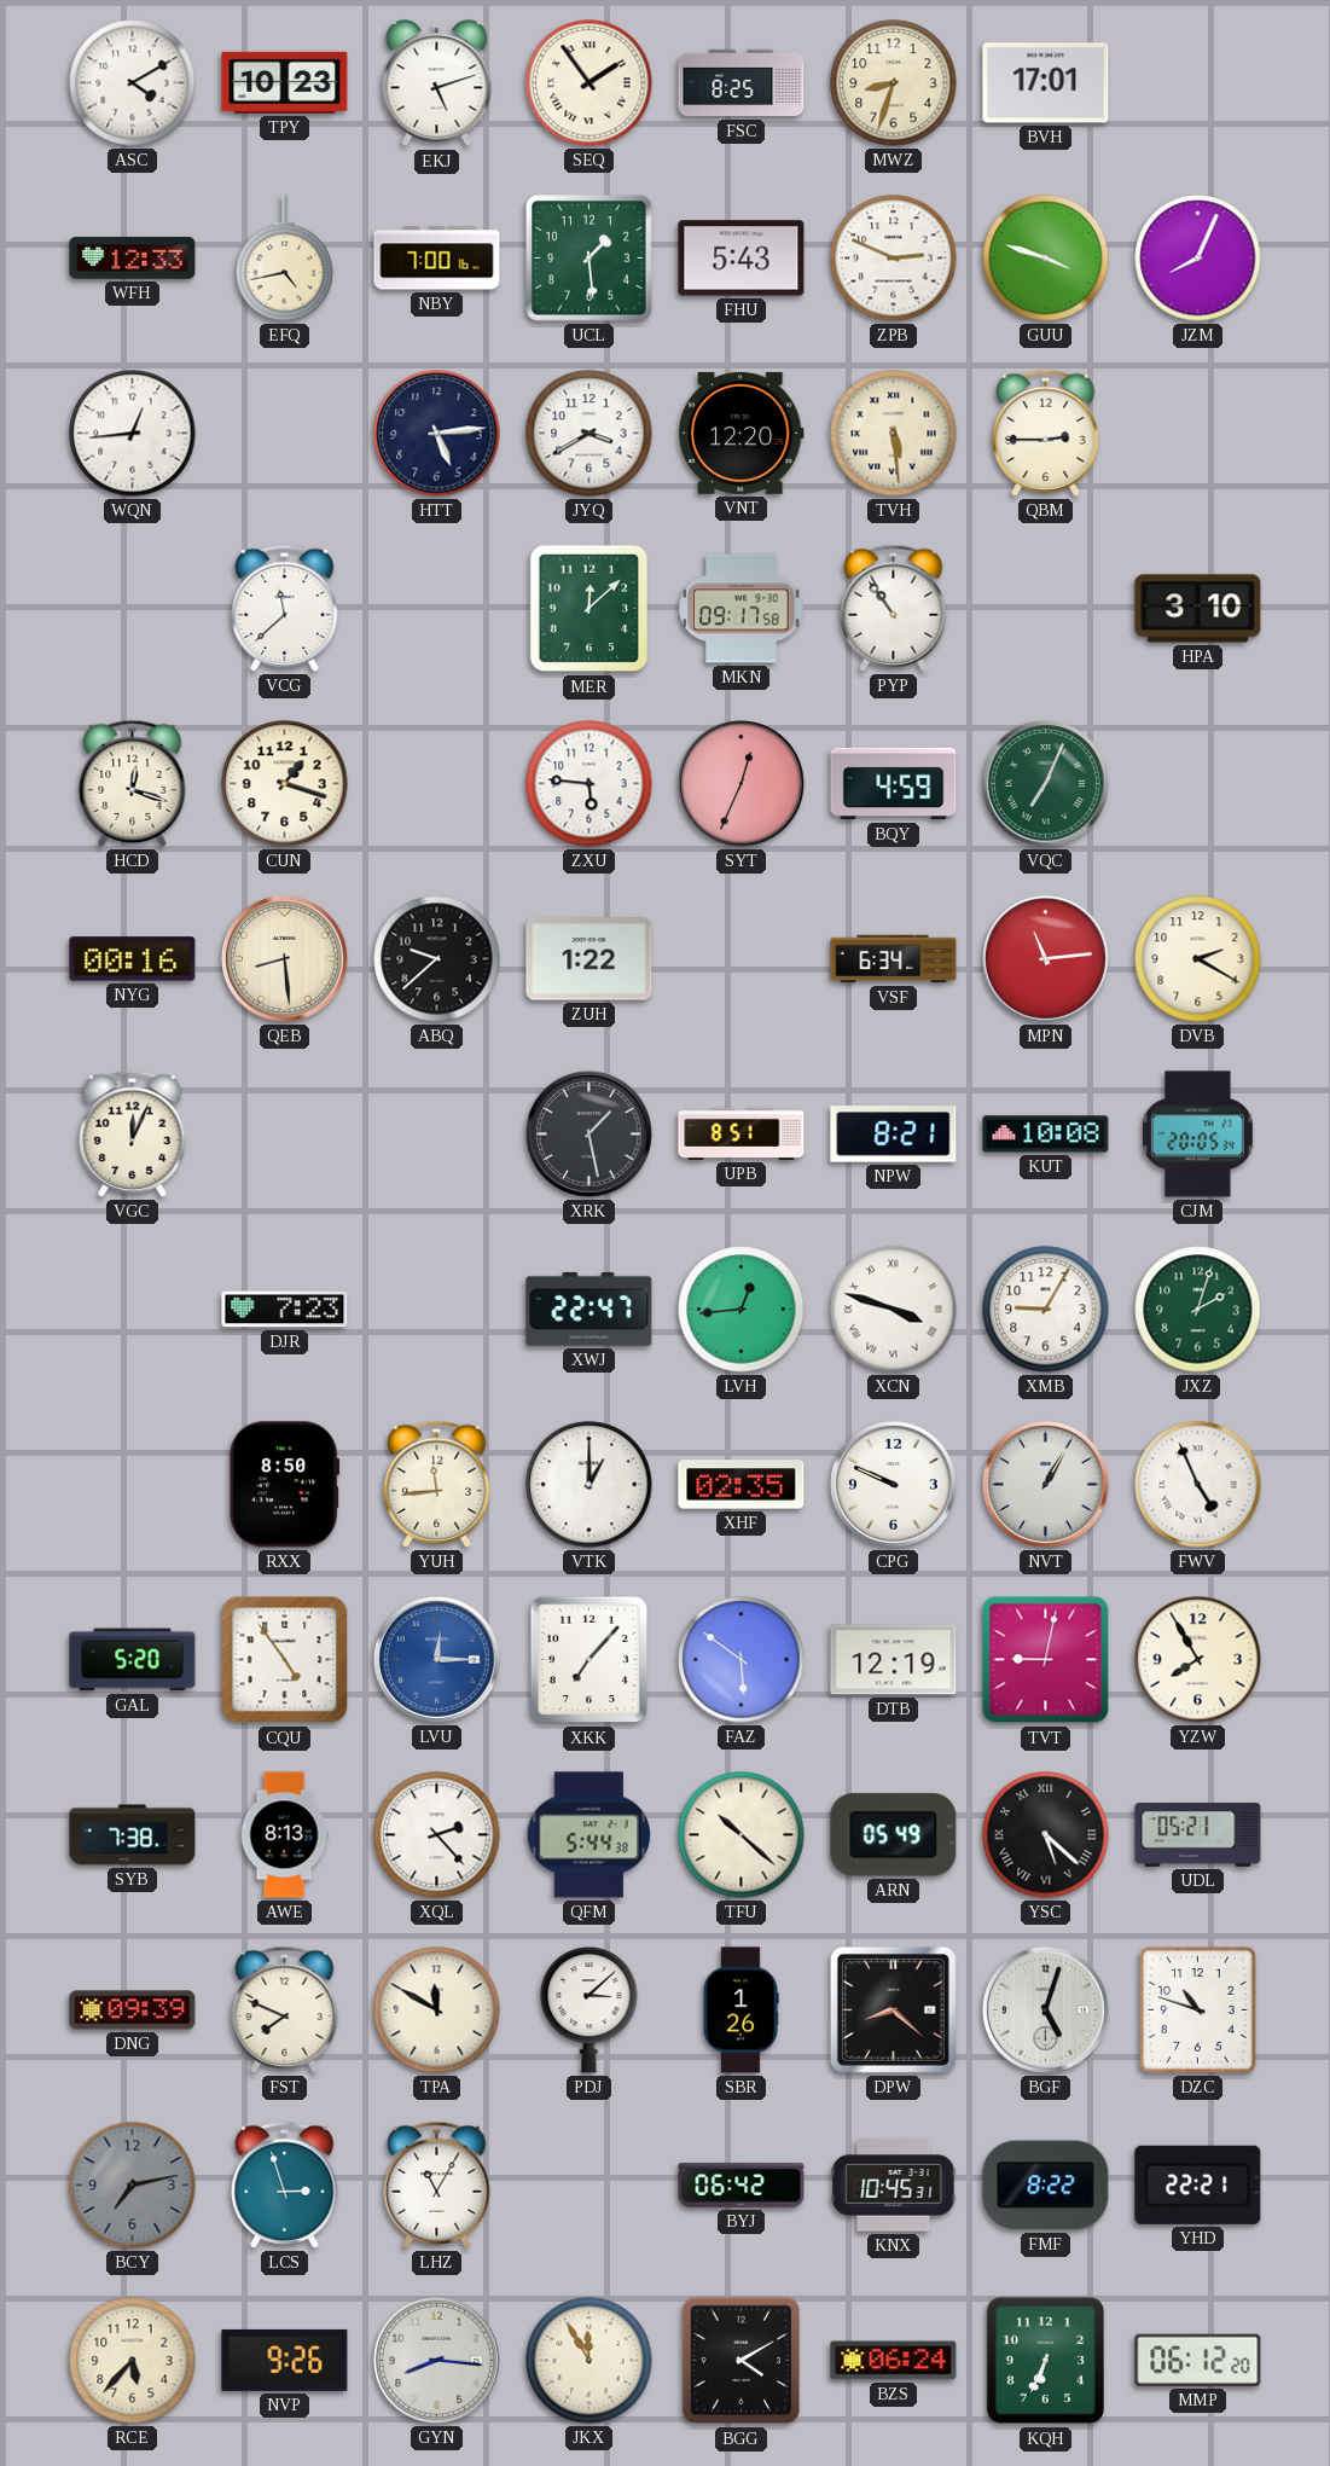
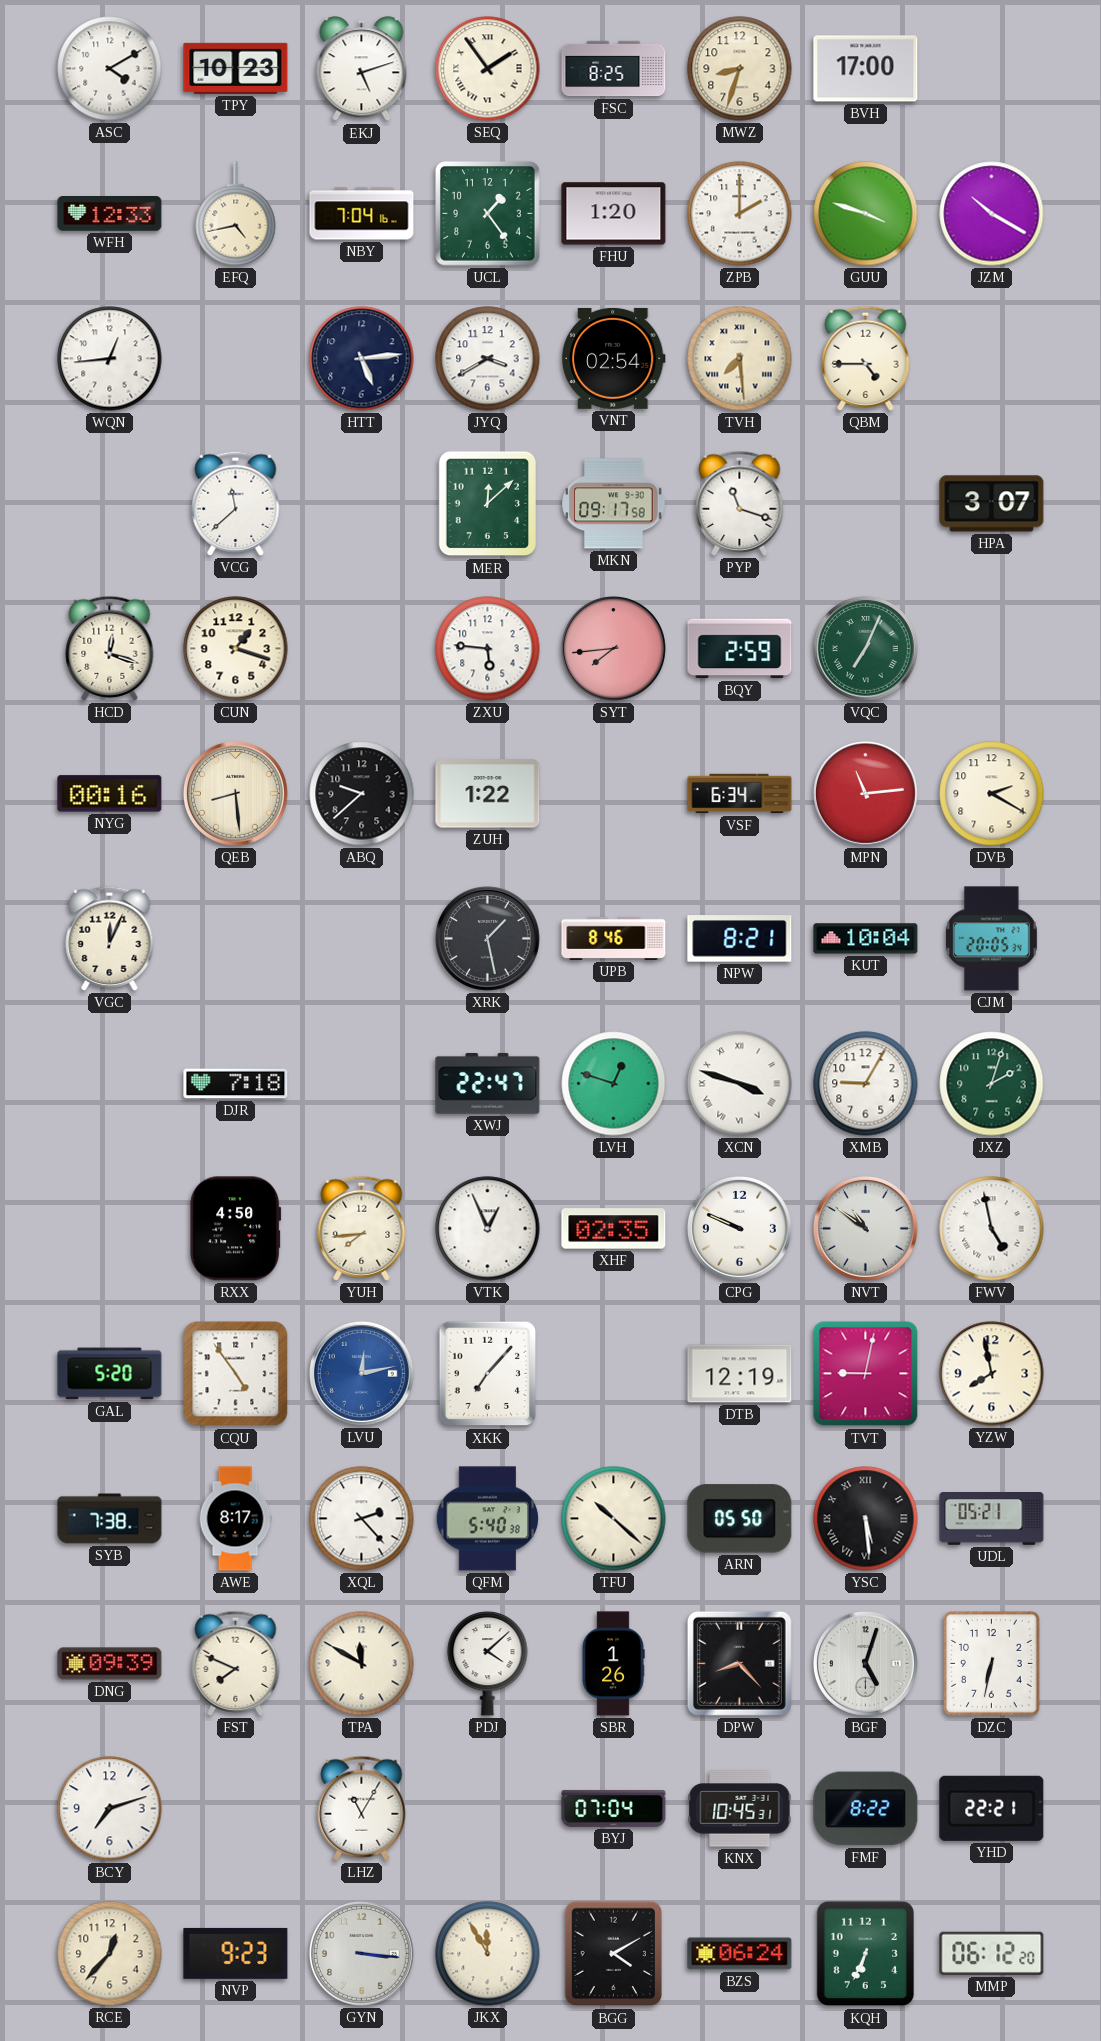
BVH: 17:01 -> 17:00 (866, 69)
NBY: 7:00 -> 7:04 (362, 214)
UCL: 1:29 -> 1:24 (488, 214)
FHU: 5:43 -> 1:20 (614, 214)
ZPB: 2:49 -> 2:00 (740, 214)
JZM: 8:04 -> 10:20 (992, 214)
VNT: 12:20 -> 02:54 (613, 358)
TVH: 5:29 -> 7:29 (740, 359)
QBM: 2:45 -> 4:45 (866, 358)
PYP: 10:54 -> 11:18 (740, 503)
HPA: 3:10 -> 3:07 (992, 504)
SYT: 12:34 -> 7:44 (614, 649)
BQY: 4:59 -> 2:59 (740, 649)
UPB: 8:51 -> 8:46 (614, 938)
KUT: 10:08 -> 10:04 (866, 939)
DJR: 7:23 -> 7:18 (236, 1084)
LVH: 12:44 -> 12:48 (614, 1084)
RXX: 8:50 -> 4:50 (236, 1229)
YUH: 11:44 -> 7:44 (362, 1228)
VTK: 1:00 -> 12:56 (488, 1229)
NVT: 1:05 -> 10:51 (866, 1229)
FWV: 4:56 -> 4:58 (992, 1229)
LVU: 12:15 -> 12:13 (362, 1374)
FAZ: 5:51 -> none (742, 1660)
YZW: 7:55 -> 7:58 (992, 1374)
AWE: 8:13 -> 8:17 (235, 1519)
QFM: 5:44 -> 5:40 (487, 1519)
ARN: 05:49 -> 05:50 (740, 1519)
YSC: 5:22 -> 5:29 (866, 1519)
PDJ: 3:08 -> 4:08 (488, 1663)
DPW: 8:22 -> 8:23 (739, 1663)
DZC: 10:48 -> 6:32 (992, 1664)
BCY: 7:13 -> 7:12 (110, 1809)
BCY dial: grey -> white (110, 1809)
LCS: 2:57 -> none (285, 2184)
BYJ: 06:42 -> 07:04 (614, 1808)
RCE: 5:37 -> 12:37 (110, 1954)
NVP: 9:26 -> 9:23 (236, 1953)
GYN: 8:16 -> 3:16 (362, 1954)
